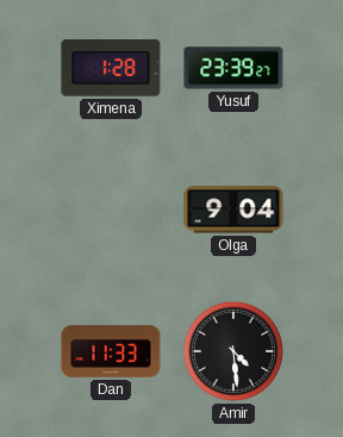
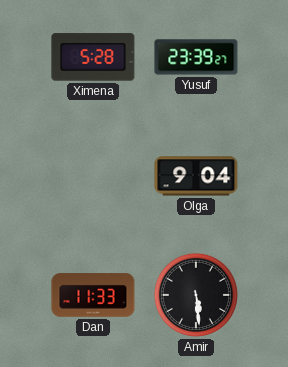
Ximena: 1:28 -> 5:28 (93, 57)
Amir: 4:29 -> 5:29 (196, 295)
